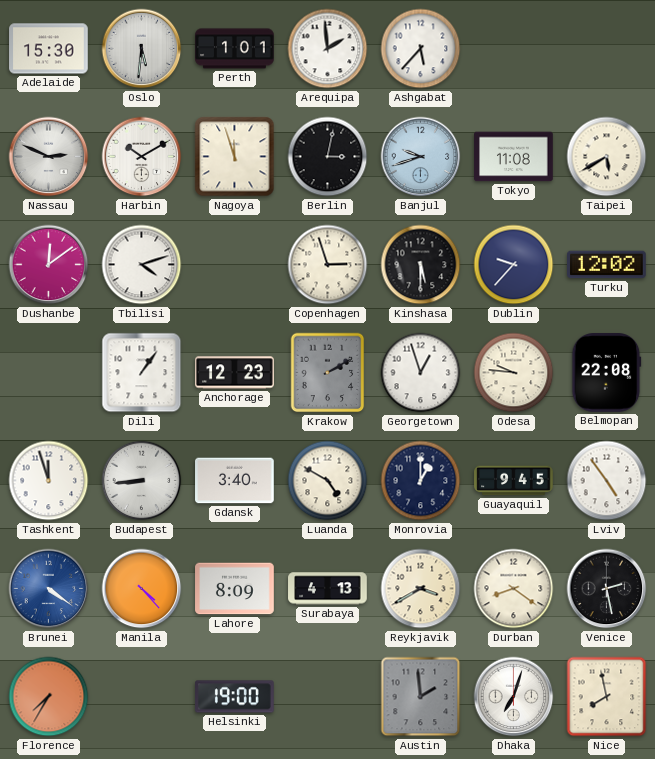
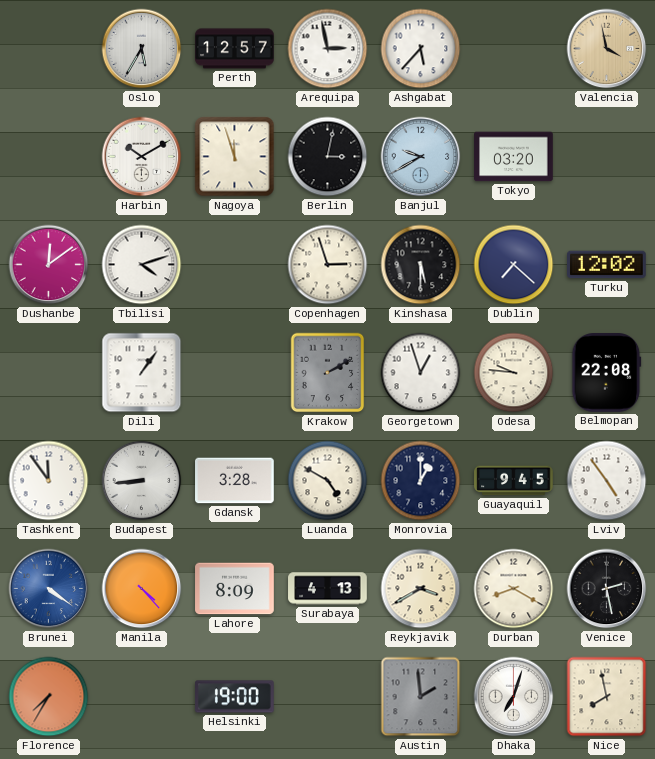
Adelaide: 15:30 -> none (49, 49)
Oslo: 5:31 -> 5:35 (142, 49)
Perth: 1:01 -> 12:57 (235, 49)
Arequipa: 1:59 -> 2:58 (328, 49)
Valencia: none -> 3:58 (607, 49)
Nassau: 2:49 -> none (49, 157)
Banjul: 9:42 -> 9:40 (421, 157)
Tokyo: 11:08 -> 03:20 (514, 157)
Taipei: 5:40 -> none (607, 157)
Dublin: 9:37 -> 7:22 (514, 265)
Anchorage: 12:23 -> none (235, 373)
Tashkent: 11:57 -> 11:54 (49, 481)
Gdansk: 3:40 -> 3:28 (235, 481)
Durban: 8:21 -> 8:20 (514, 589)
